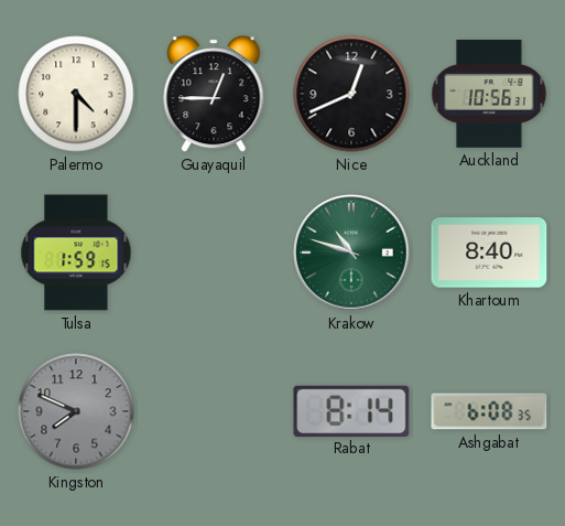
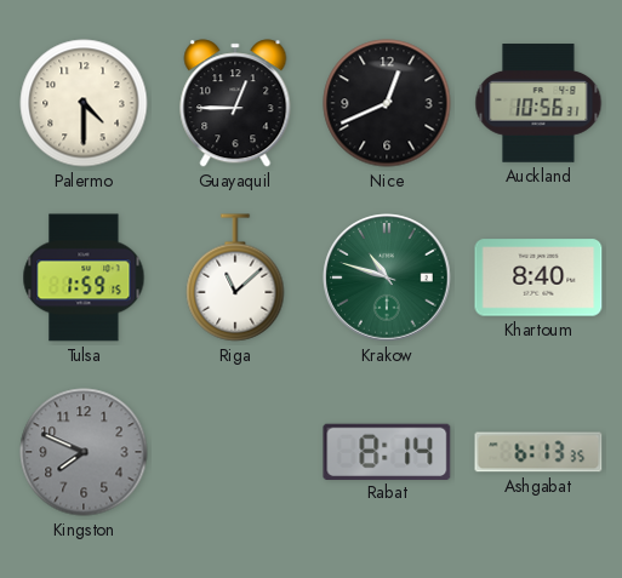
Riga: none -> 11:08 (235, 277)
Ashgabat: 6:08 -> 6:13 (538, 452)
